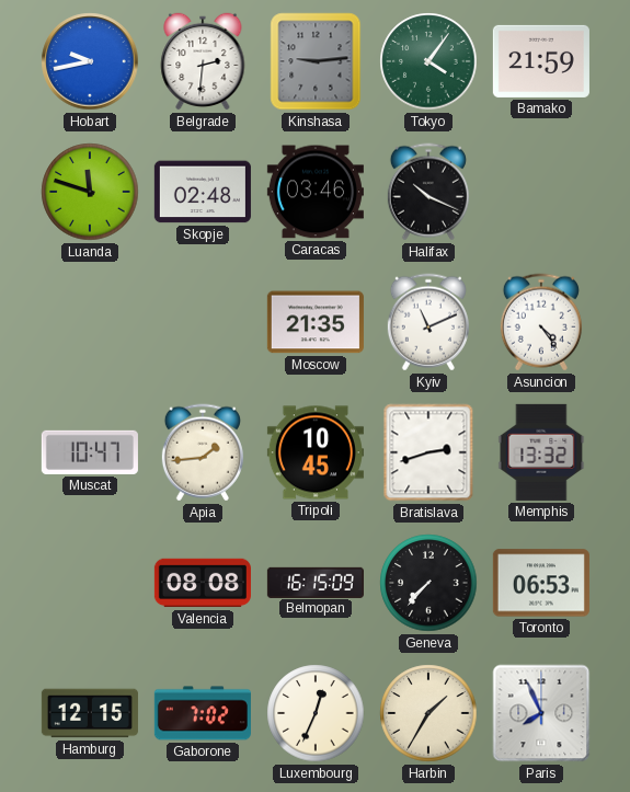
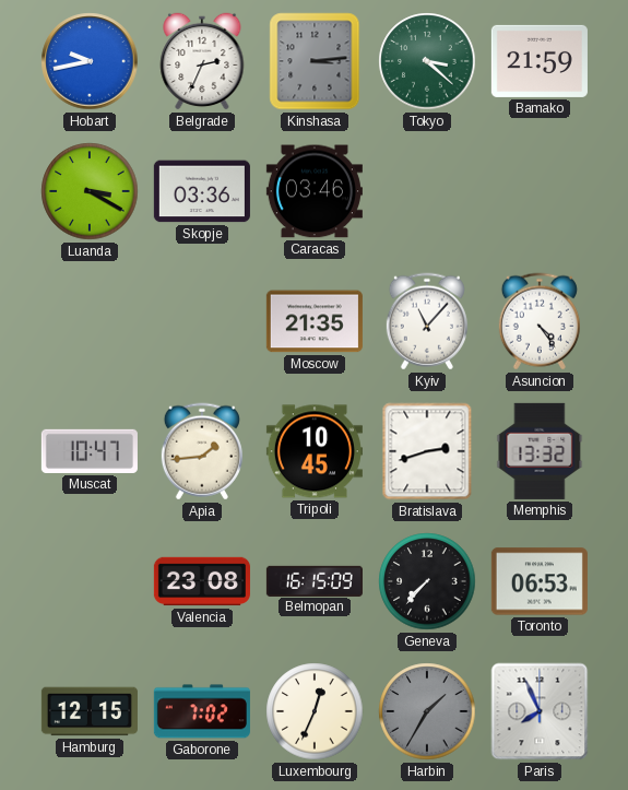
Belgrade: 2:31 -> 2:34 (202, 61)
Kinshasa: 9:14 -> 3:14 (315, 61)
Tokyo: 4:06 -> 3:22 (427, 61)
Luanda: 11:48 -> 3:20 (90, 191)
Skopje: 02:48 -> 03:36 (202, 191)
Halifax: 10:19 -> none (428, 192)
Kyiv: 11:11 -> 11:07 (427, 321)
Valencia: 08:08 -> 23:08 (202, 581)
Harbin dial: cream -> grey (427, 711)
